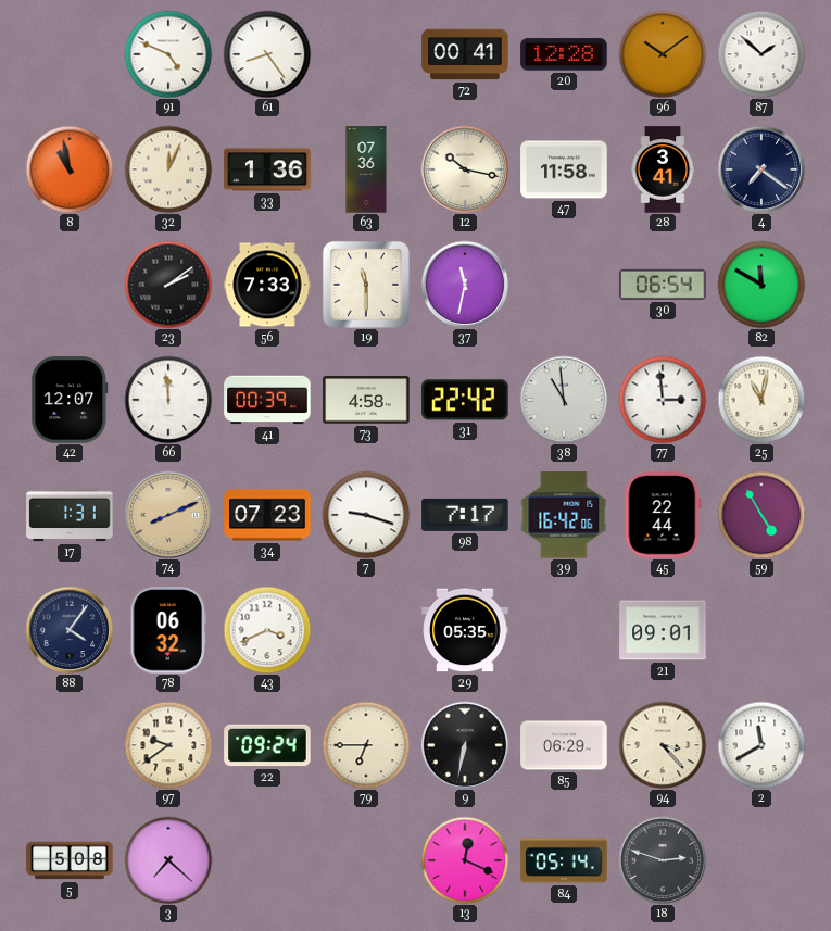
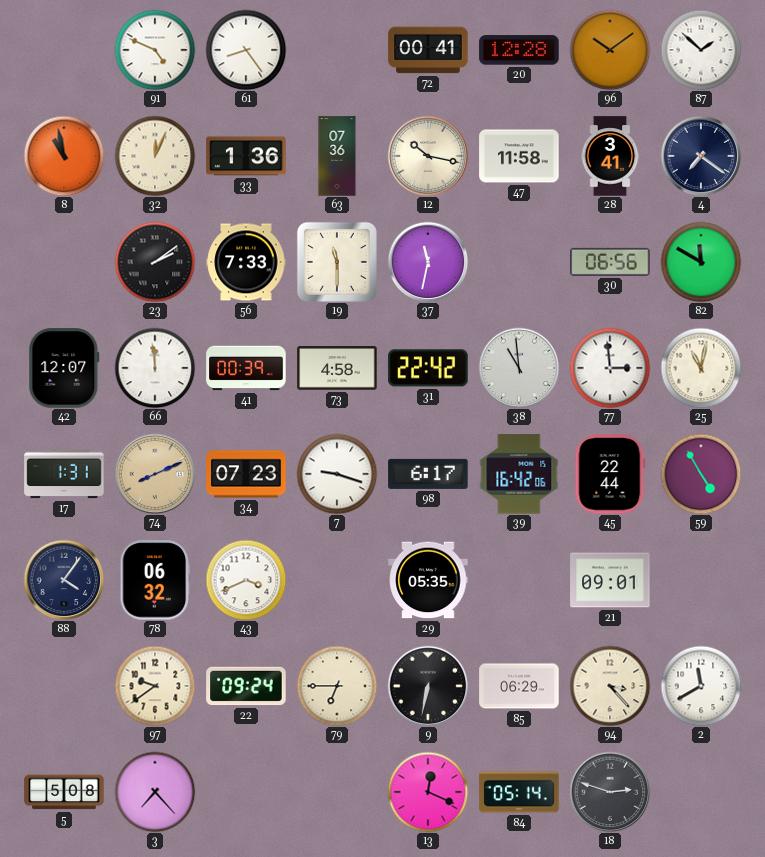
30: 06:54 -> 06:56 (610, 262)
98: 7:17 -> 6:17 (428, 474)
3: 7:22 -> 7:23 (155, 792)
